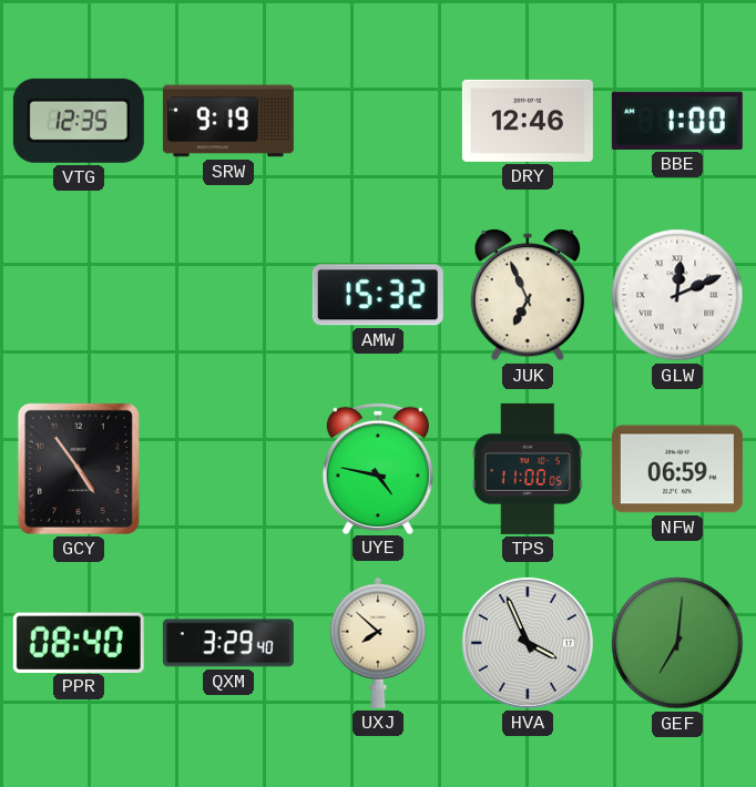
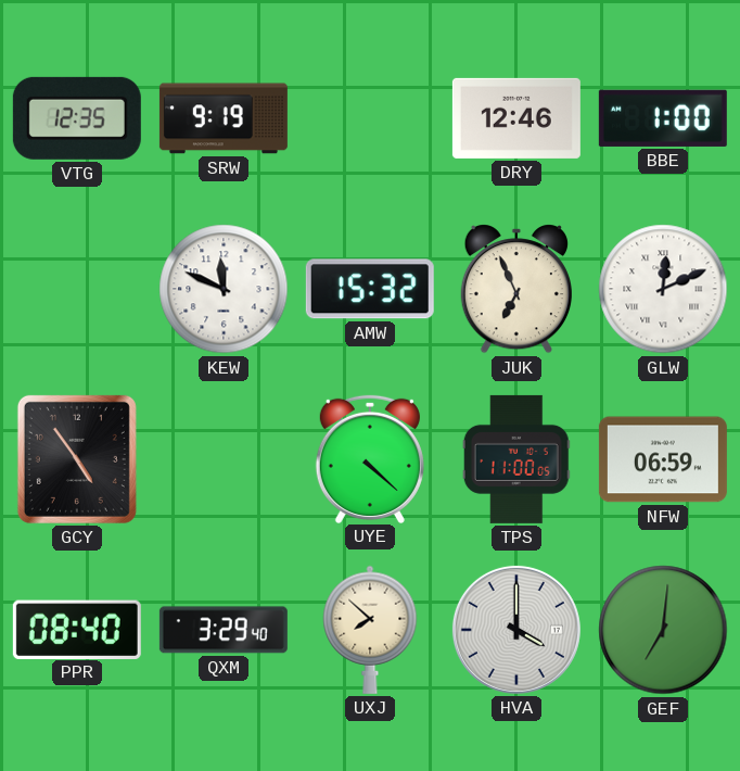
KEW: none -> 11:49 (224, 289)
UYE: 4:47 -> 4:22 (370, 458)
HVA: 3:56 -> 4:00 (516, 630)
